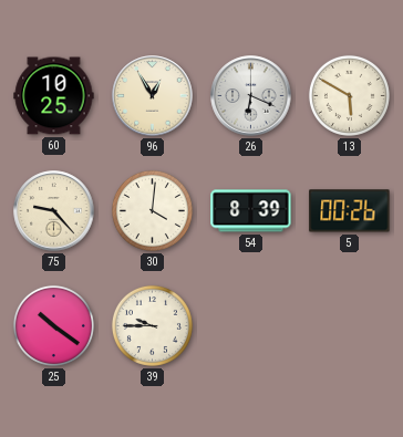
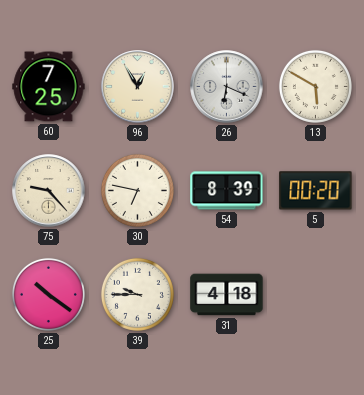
60: 10:25 -> 7:25 (49, 87)
30: 4:01 -> 6:47 (137, 190)
5: 00:26 -> 00:20 (316, 191)
31: none -> 4:18 (227, 295)
